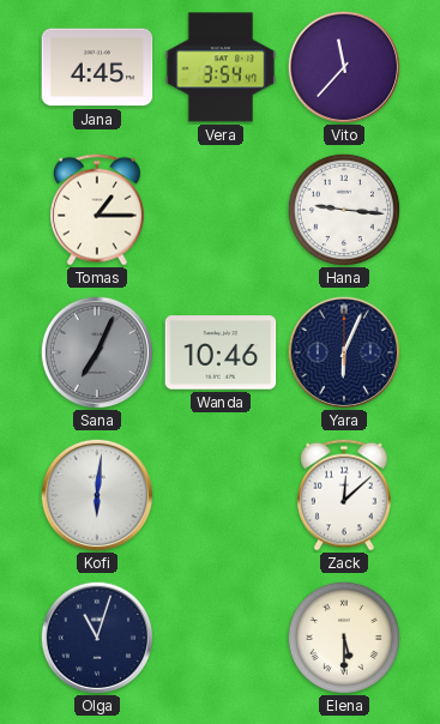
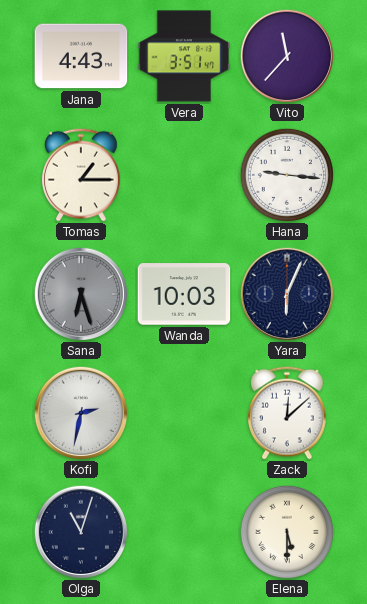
Jana: 4:45 -> 4:43 (81, 56)
Vera: 3:54 -> 3:51 (184, 56)
Sana: 7:04 -> 6:27 (80, 293)
Wanda: 10:46 -> 10:03 (184, 294)
Kofi: 6:01 -> 2:32 (80, 412)
